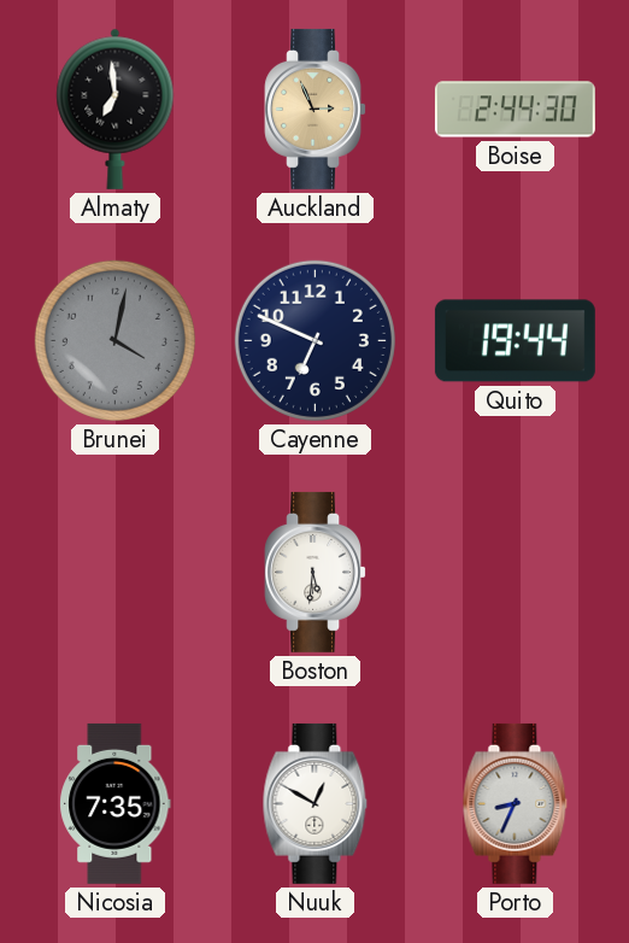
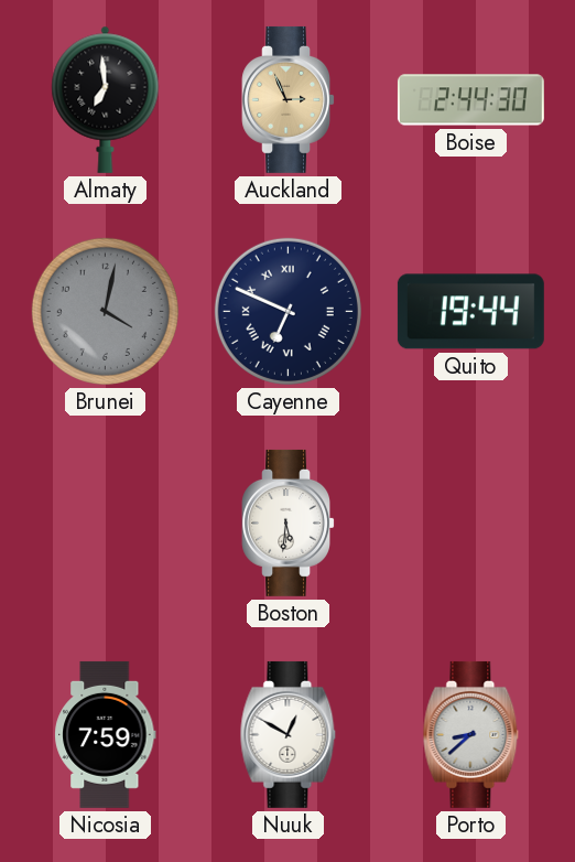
Cayenne numerals: Arabic -> Roman (287, 311)
Nicosia: 7:35 -> 7:59 (106, 734)
Porto: 8:34 -> 8:38 (471, 734)
